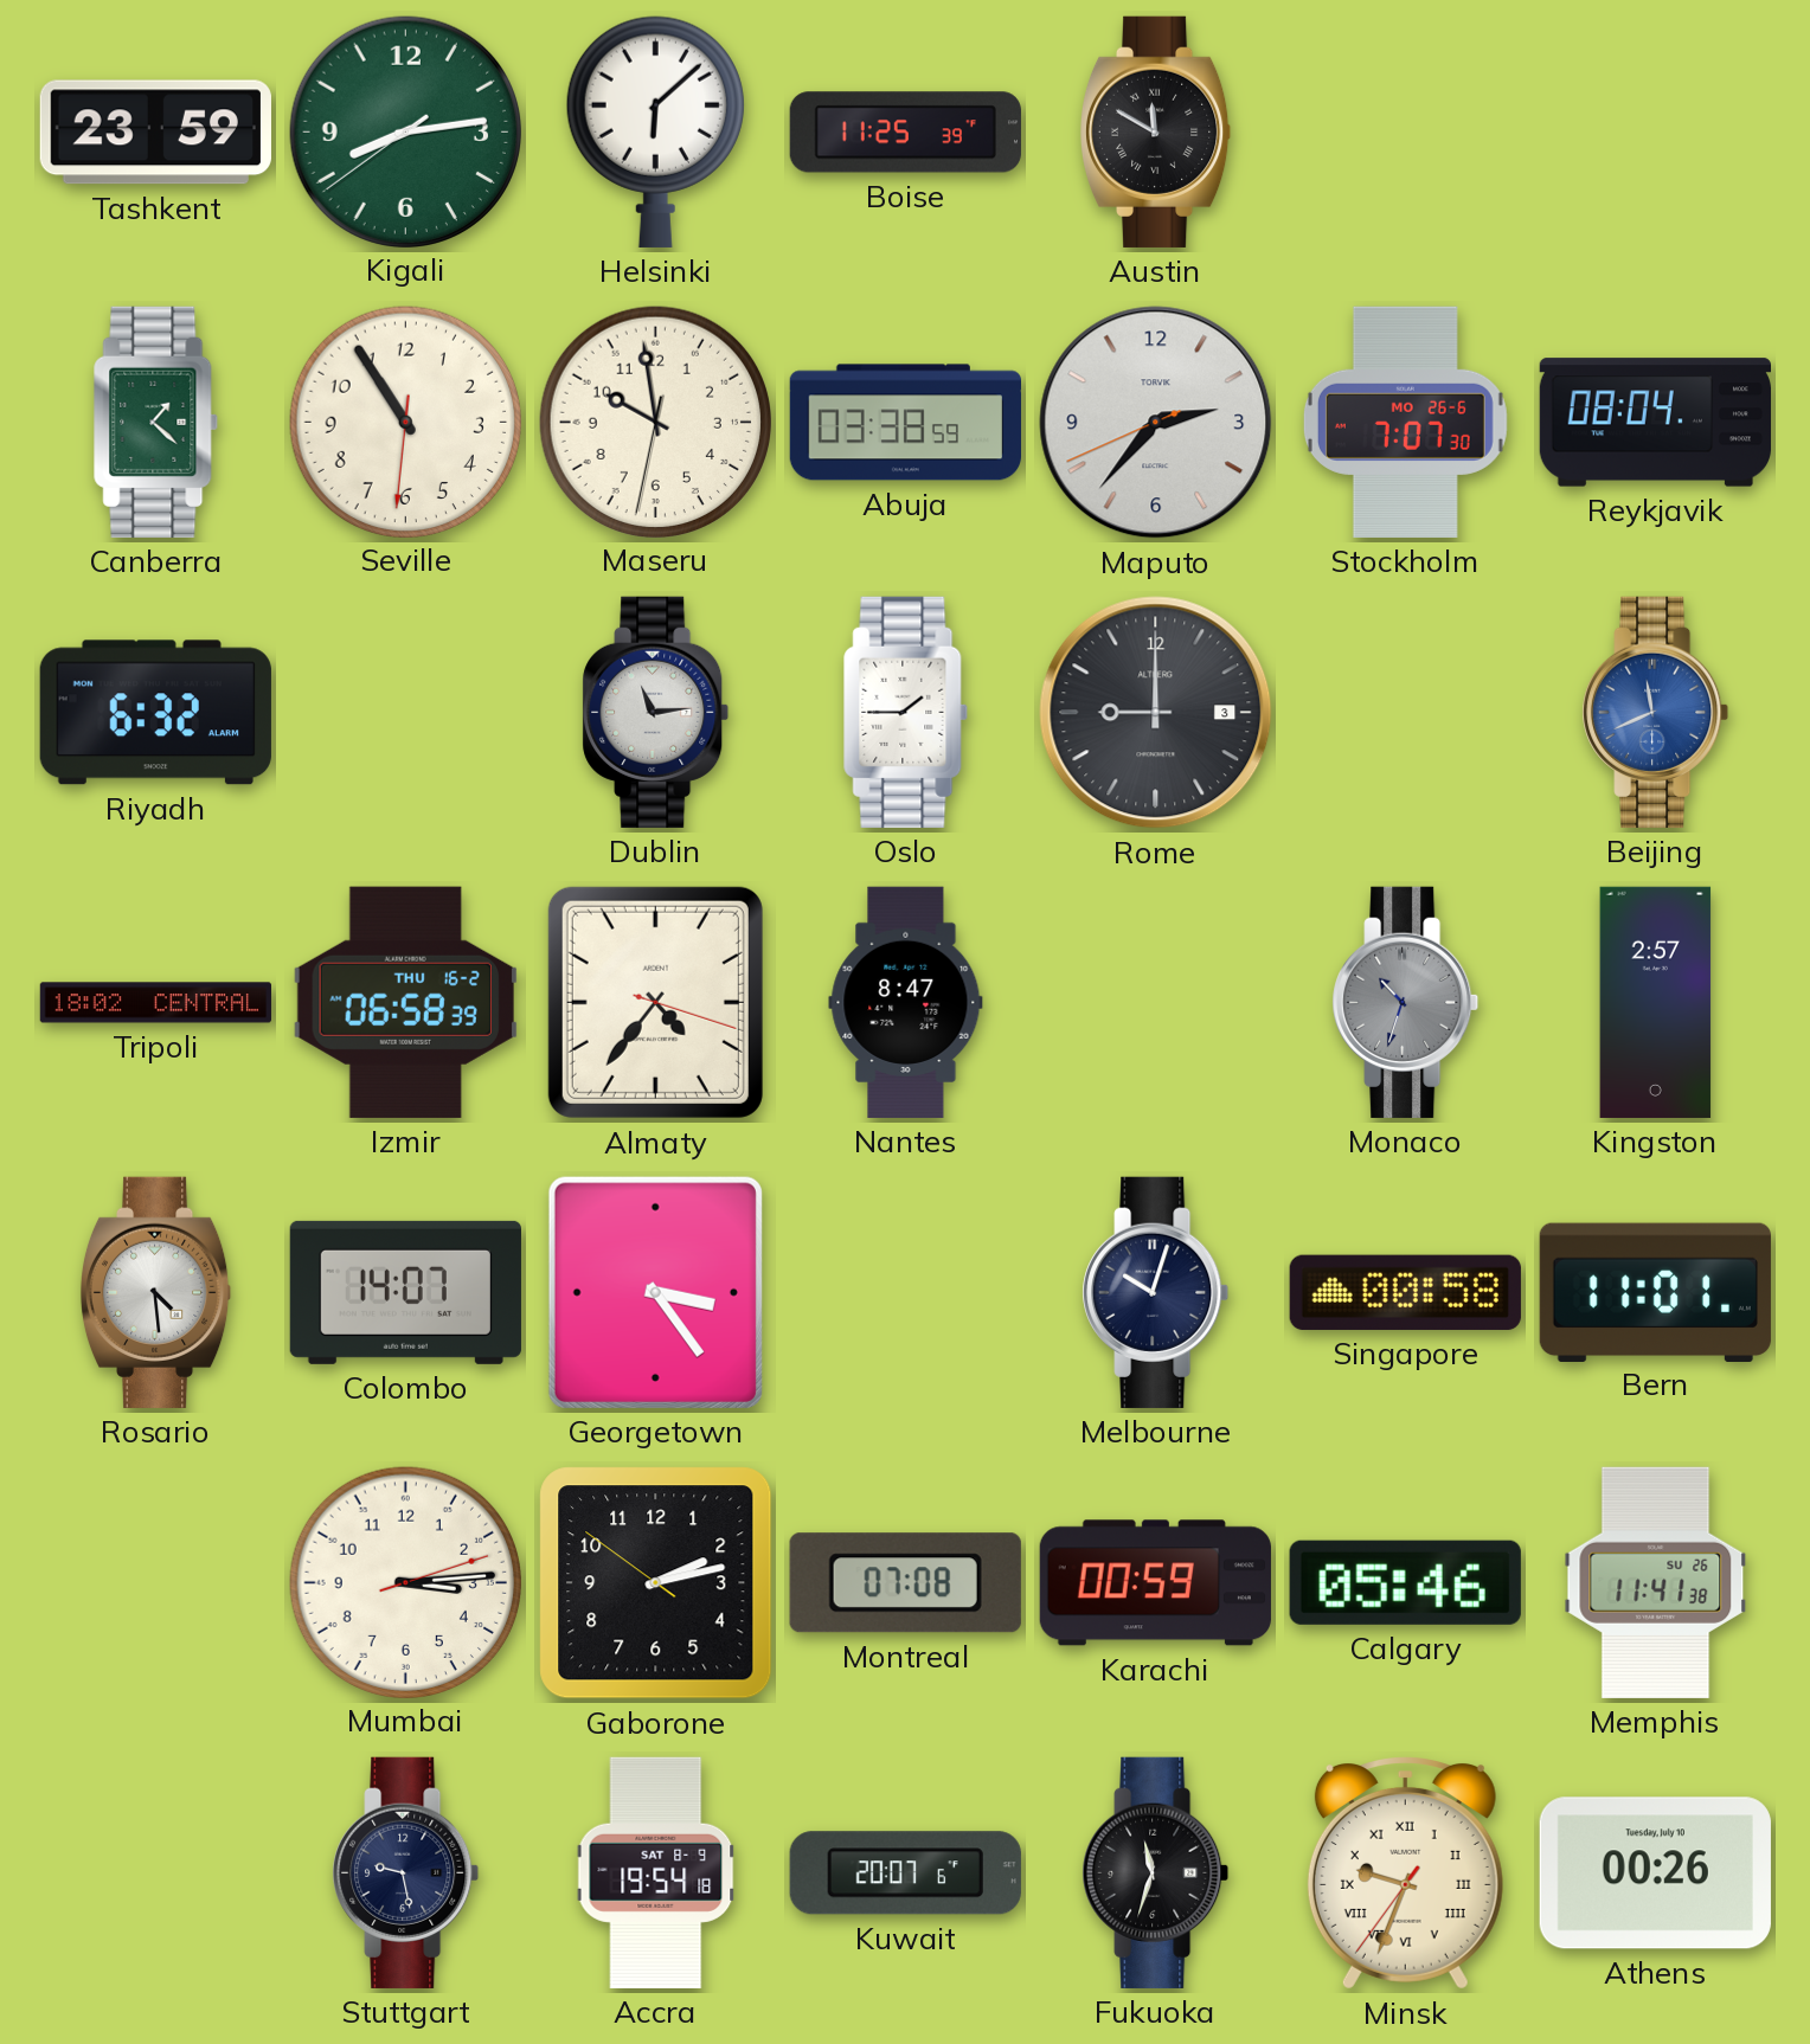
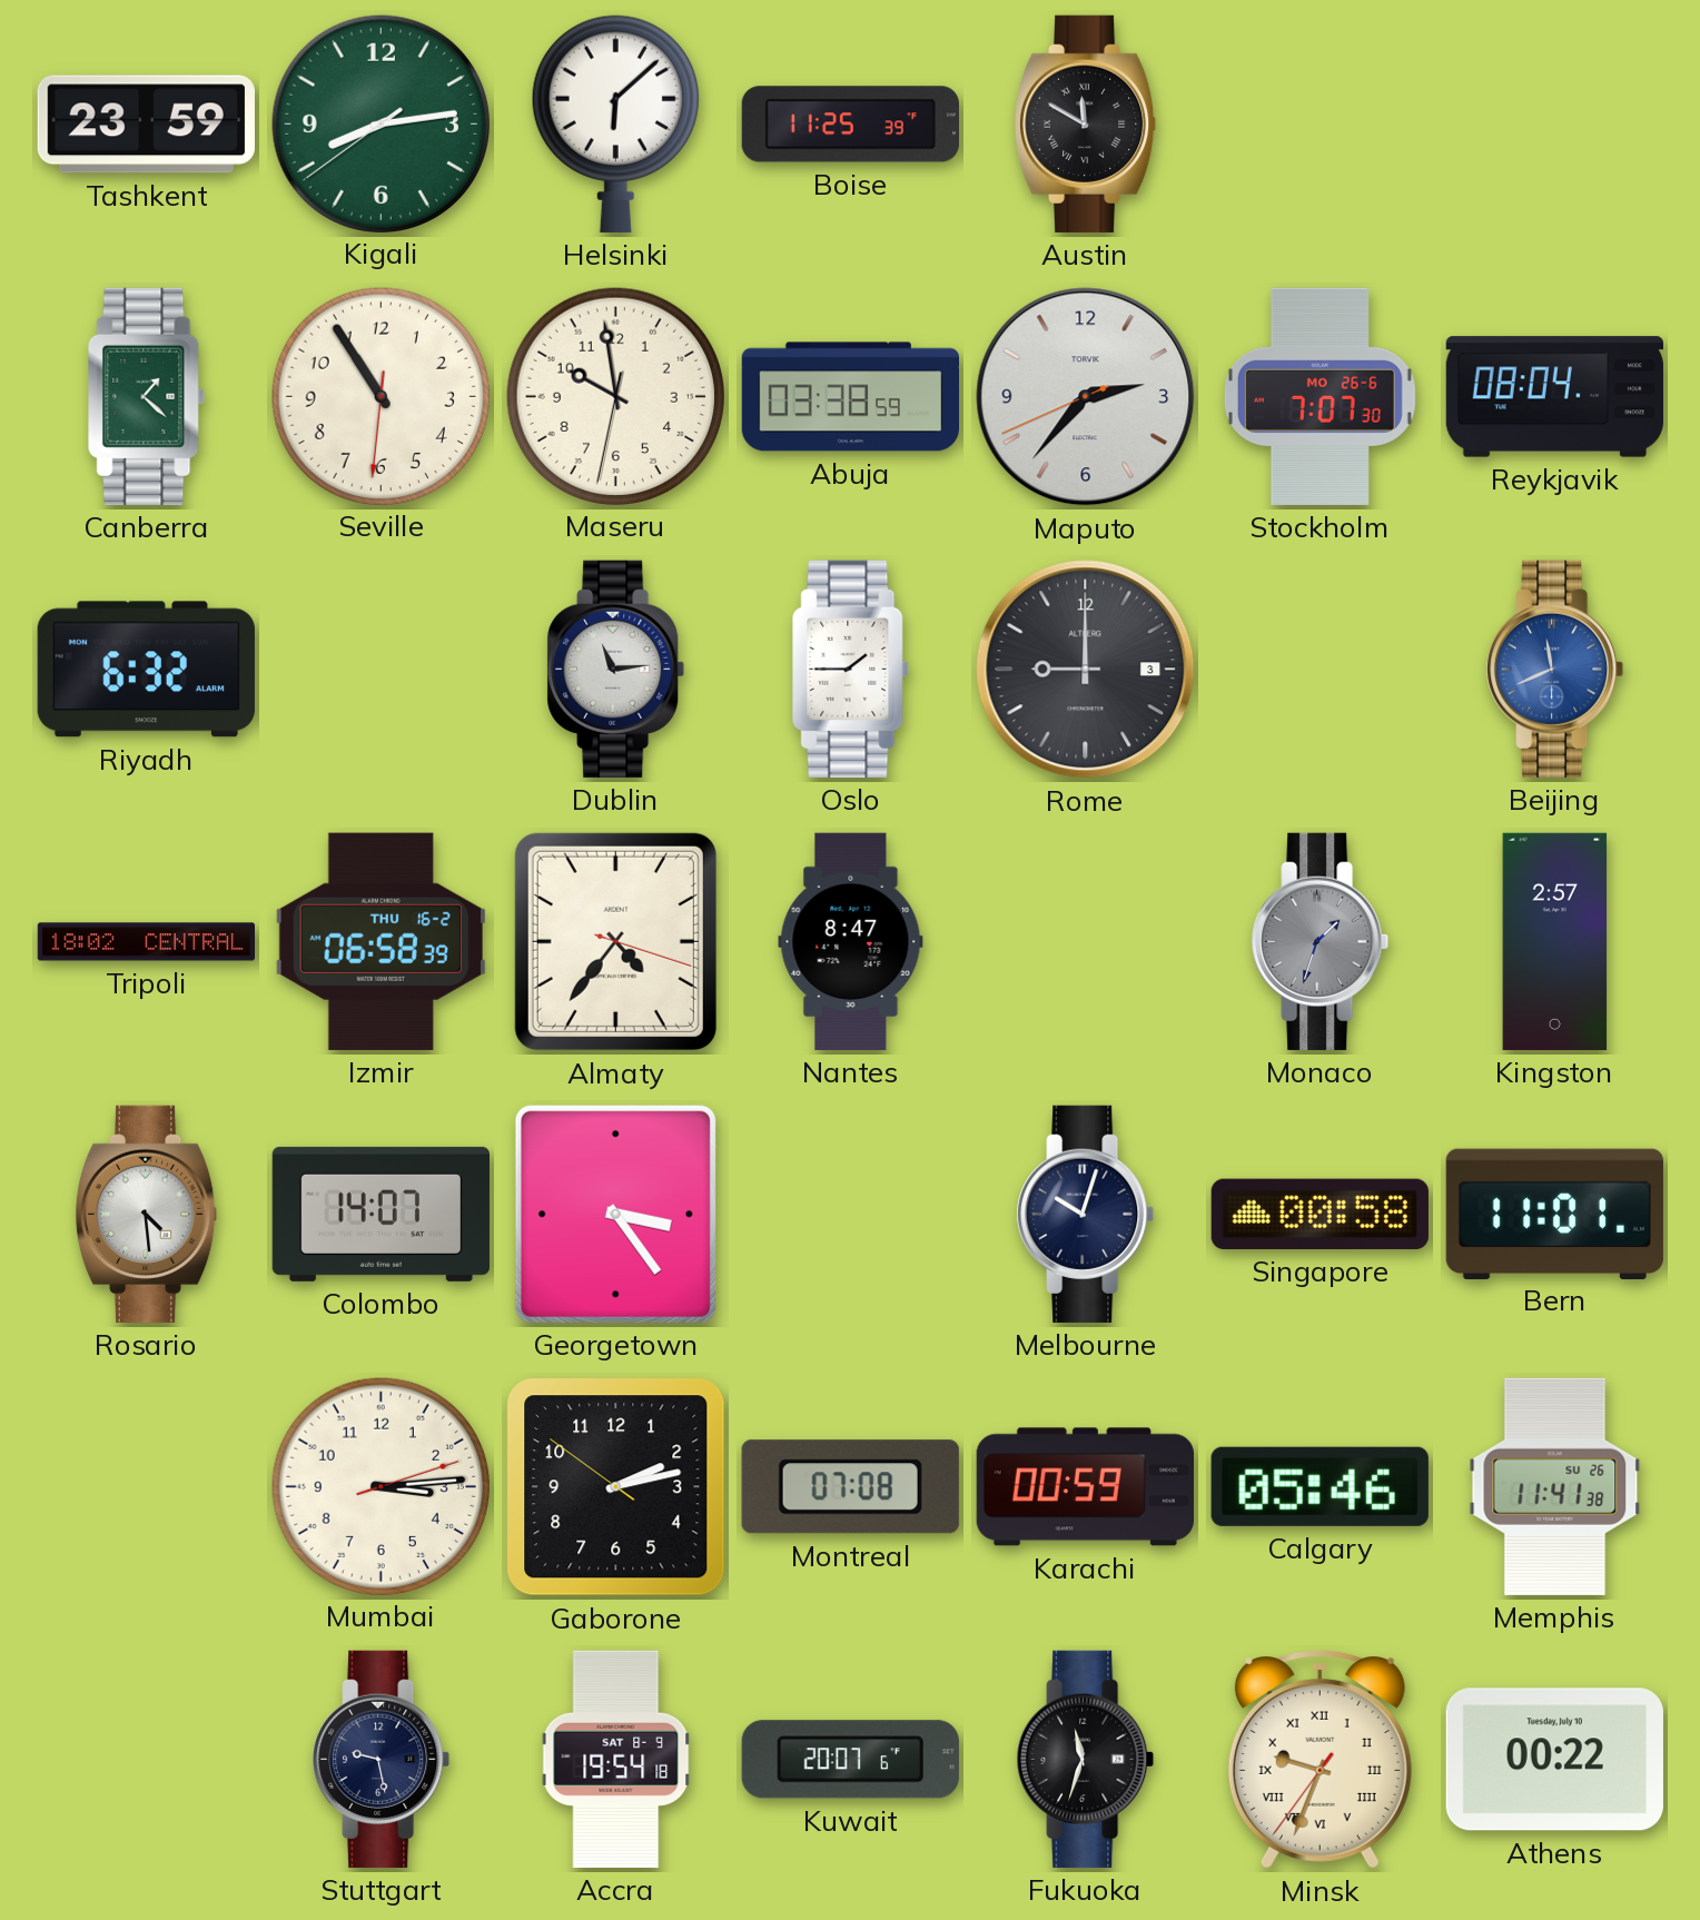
Monaco: 10:33 -> 1:33 (1321, 941)
Athens: 00:26 -> 00:22 (1554, 1760)
